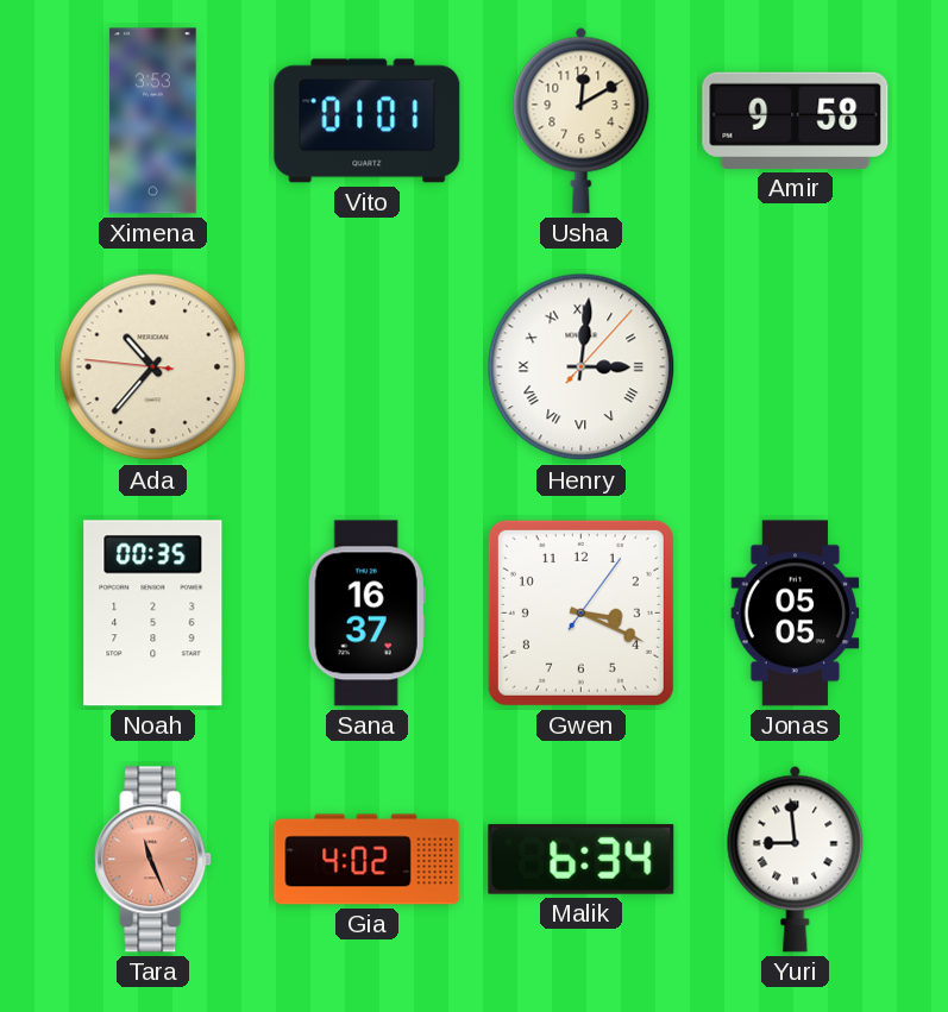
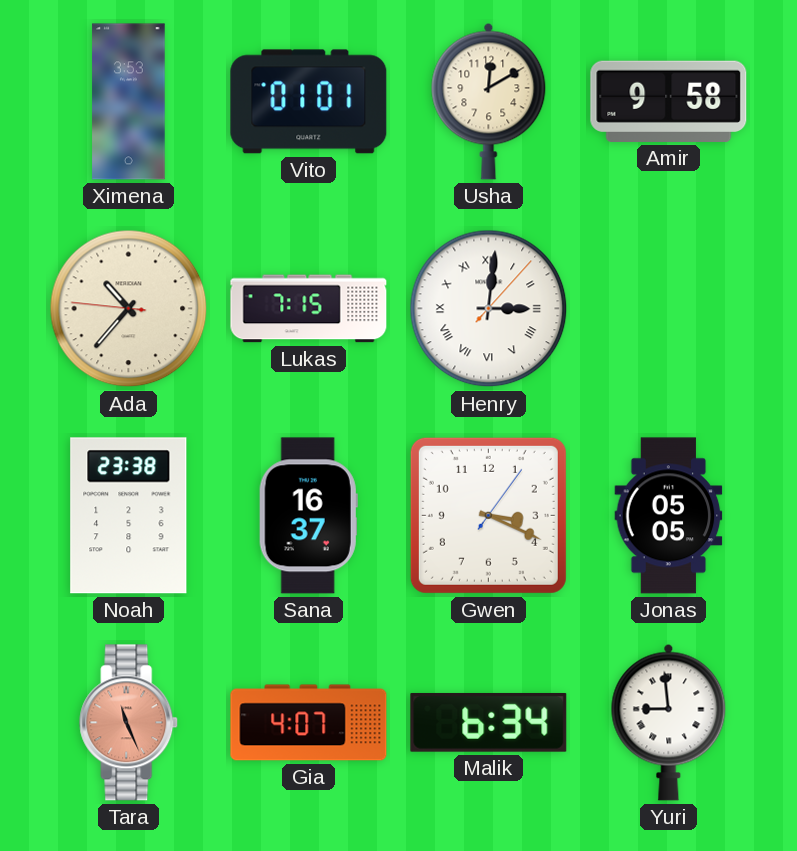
Lukas: none -> 7:15 (309, 309)
Noah: 00:35 -> 23:38 (129, 516)
Gia: 4:02 -> 4:07 (309, 723)
